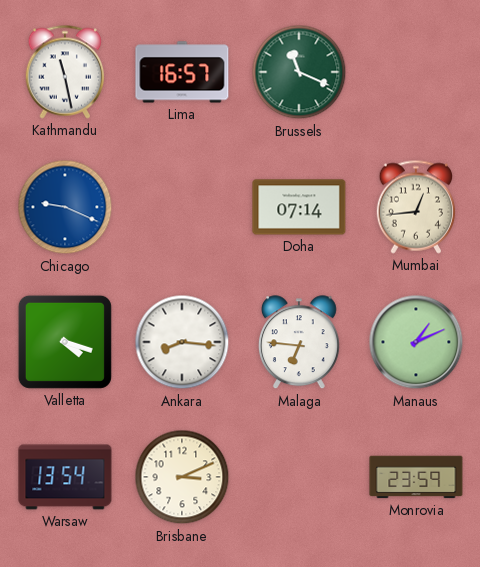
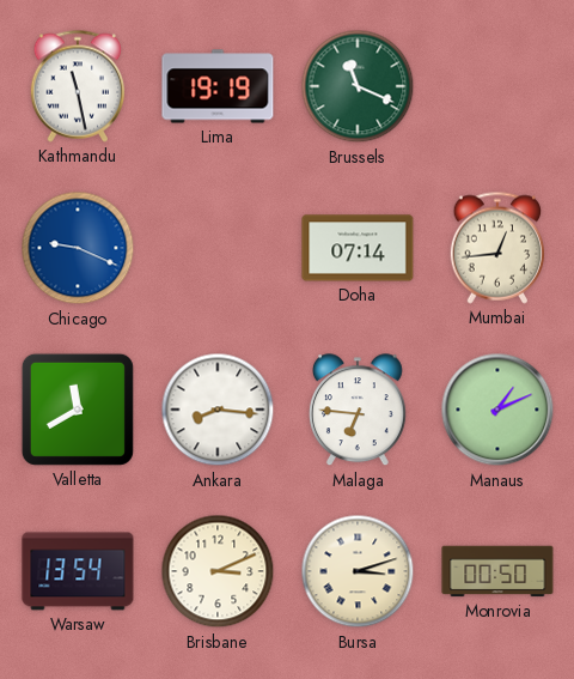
Lima: 16:57 -> 19:19 (218, 86)
Valletta: 4:18 -> 11:40 (78, 410)
Bursa: none -> 3:12 (358, 571)
Monrovia: 23:59 -> 00:50 (497, 571)
